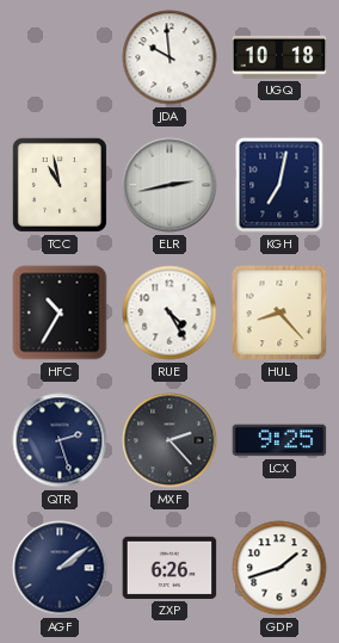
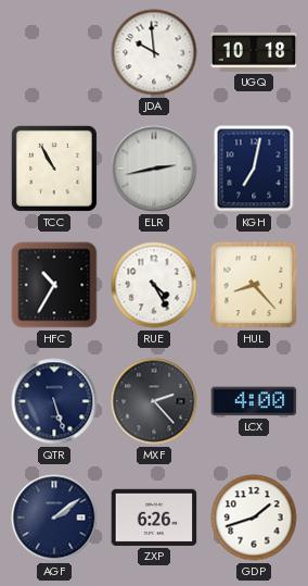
TCC: 10:58 -> 10:55 (54, 169)
QTR: 2:27 -> 5:27 (54, 401)
LCX: 9:25 -> 4:00 (254, 401)
